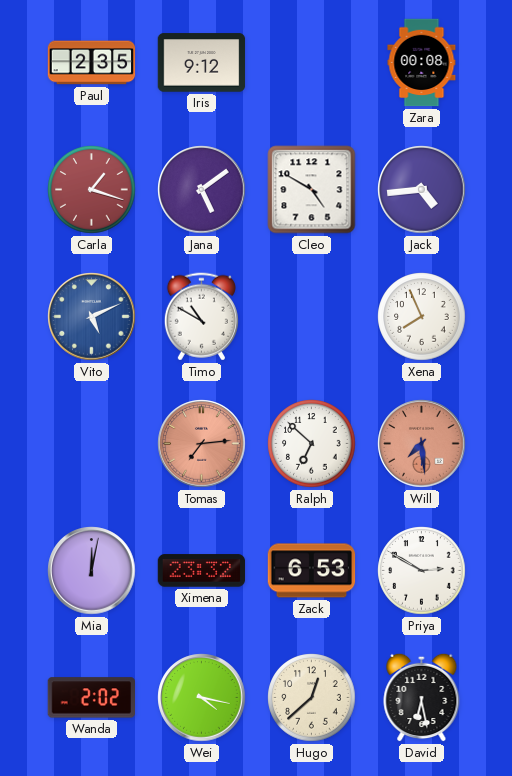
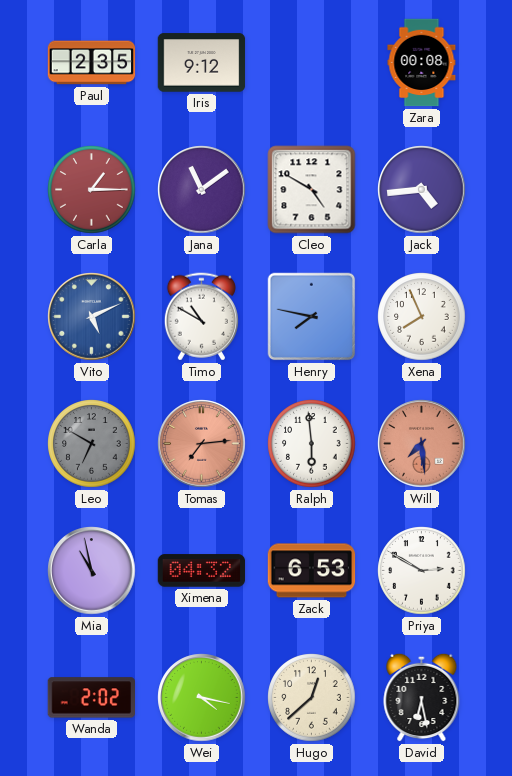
Carla: 1:18 -> 1:15 (92, 190)
Jana: 5:09 -> 11:09 (202, 190)
Henry: none -> 7:47 (312, 317)
Leo: none -> 6:50 (92, 444)
Ralph: 6:52 -> 5:59 (312, 444)
Mia: 12:02 -> 10:58 (92, 571)
Ximena: 23:32 -> 04:32 (202, 571)
